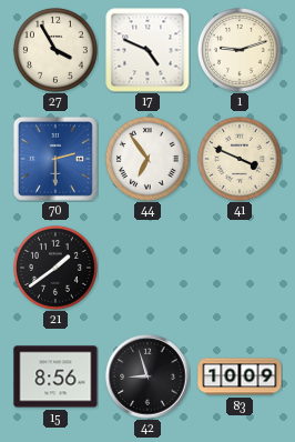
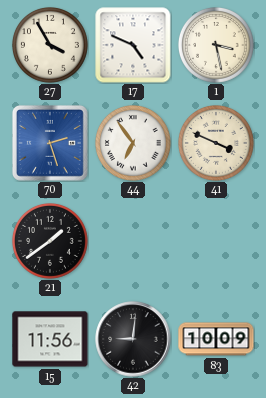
1: 9:12 -> 3:28 (216, 46)
70: 2:30 -> 2:27 (50, 143)
15: 8:56 -> 11:56 (50, 339)
42: 8:57 -> 9:01 (133, 339)
